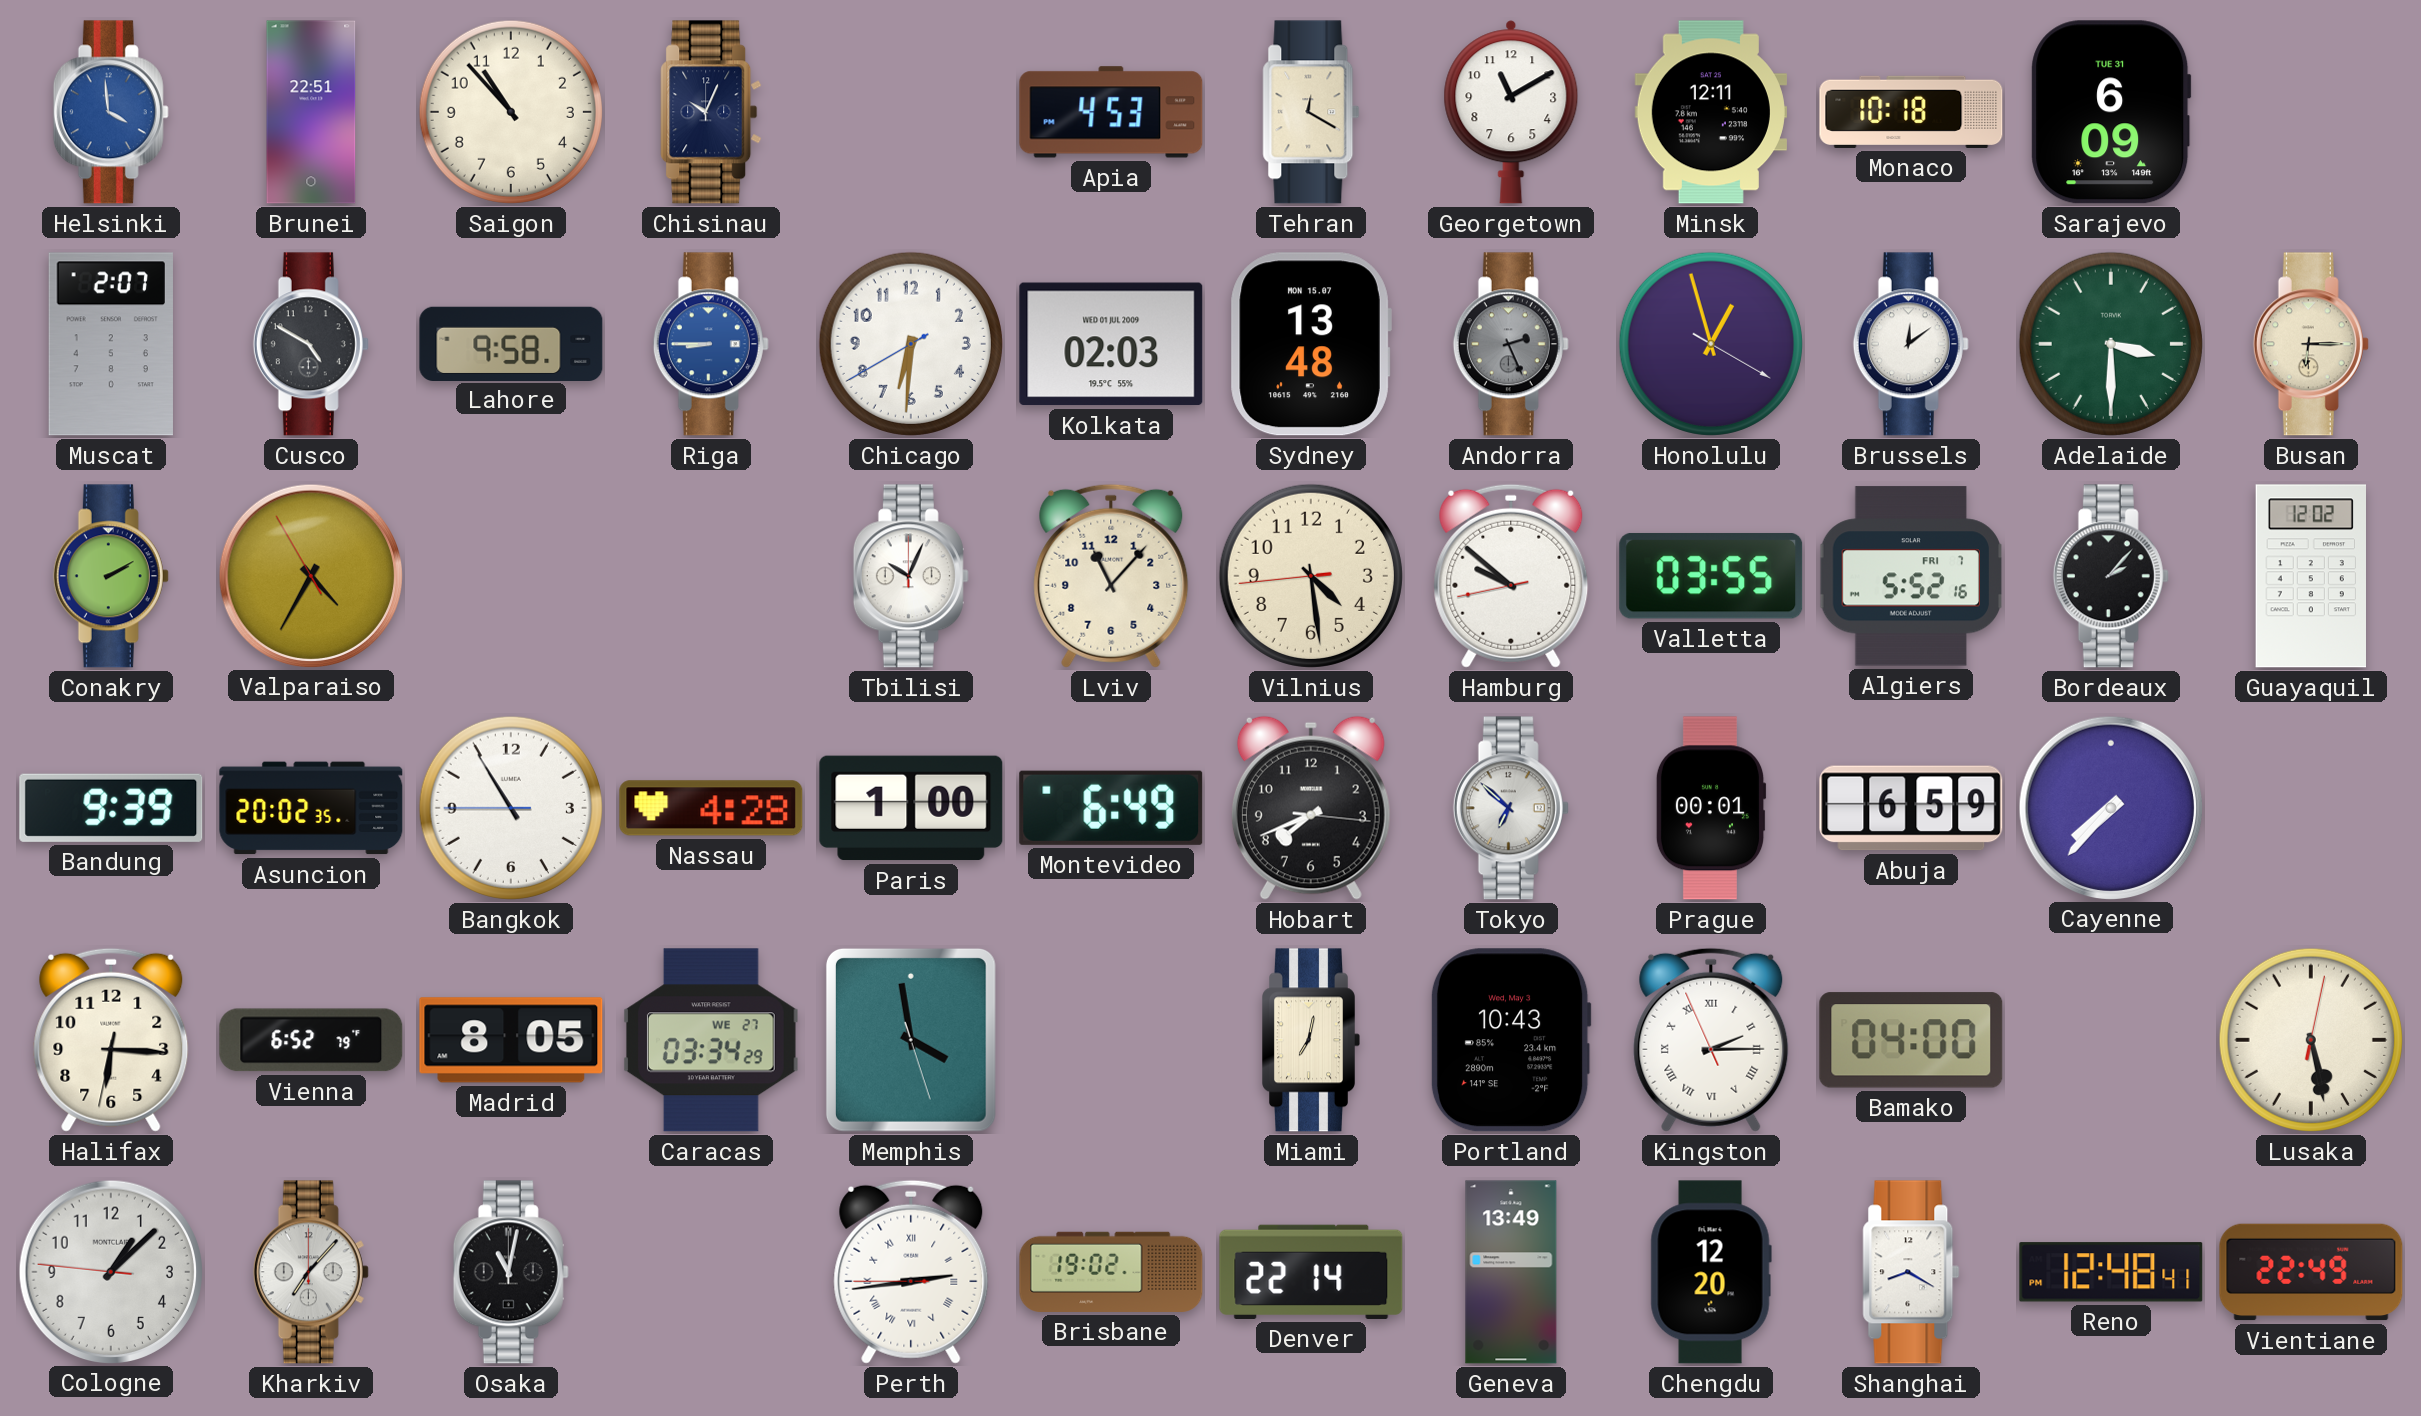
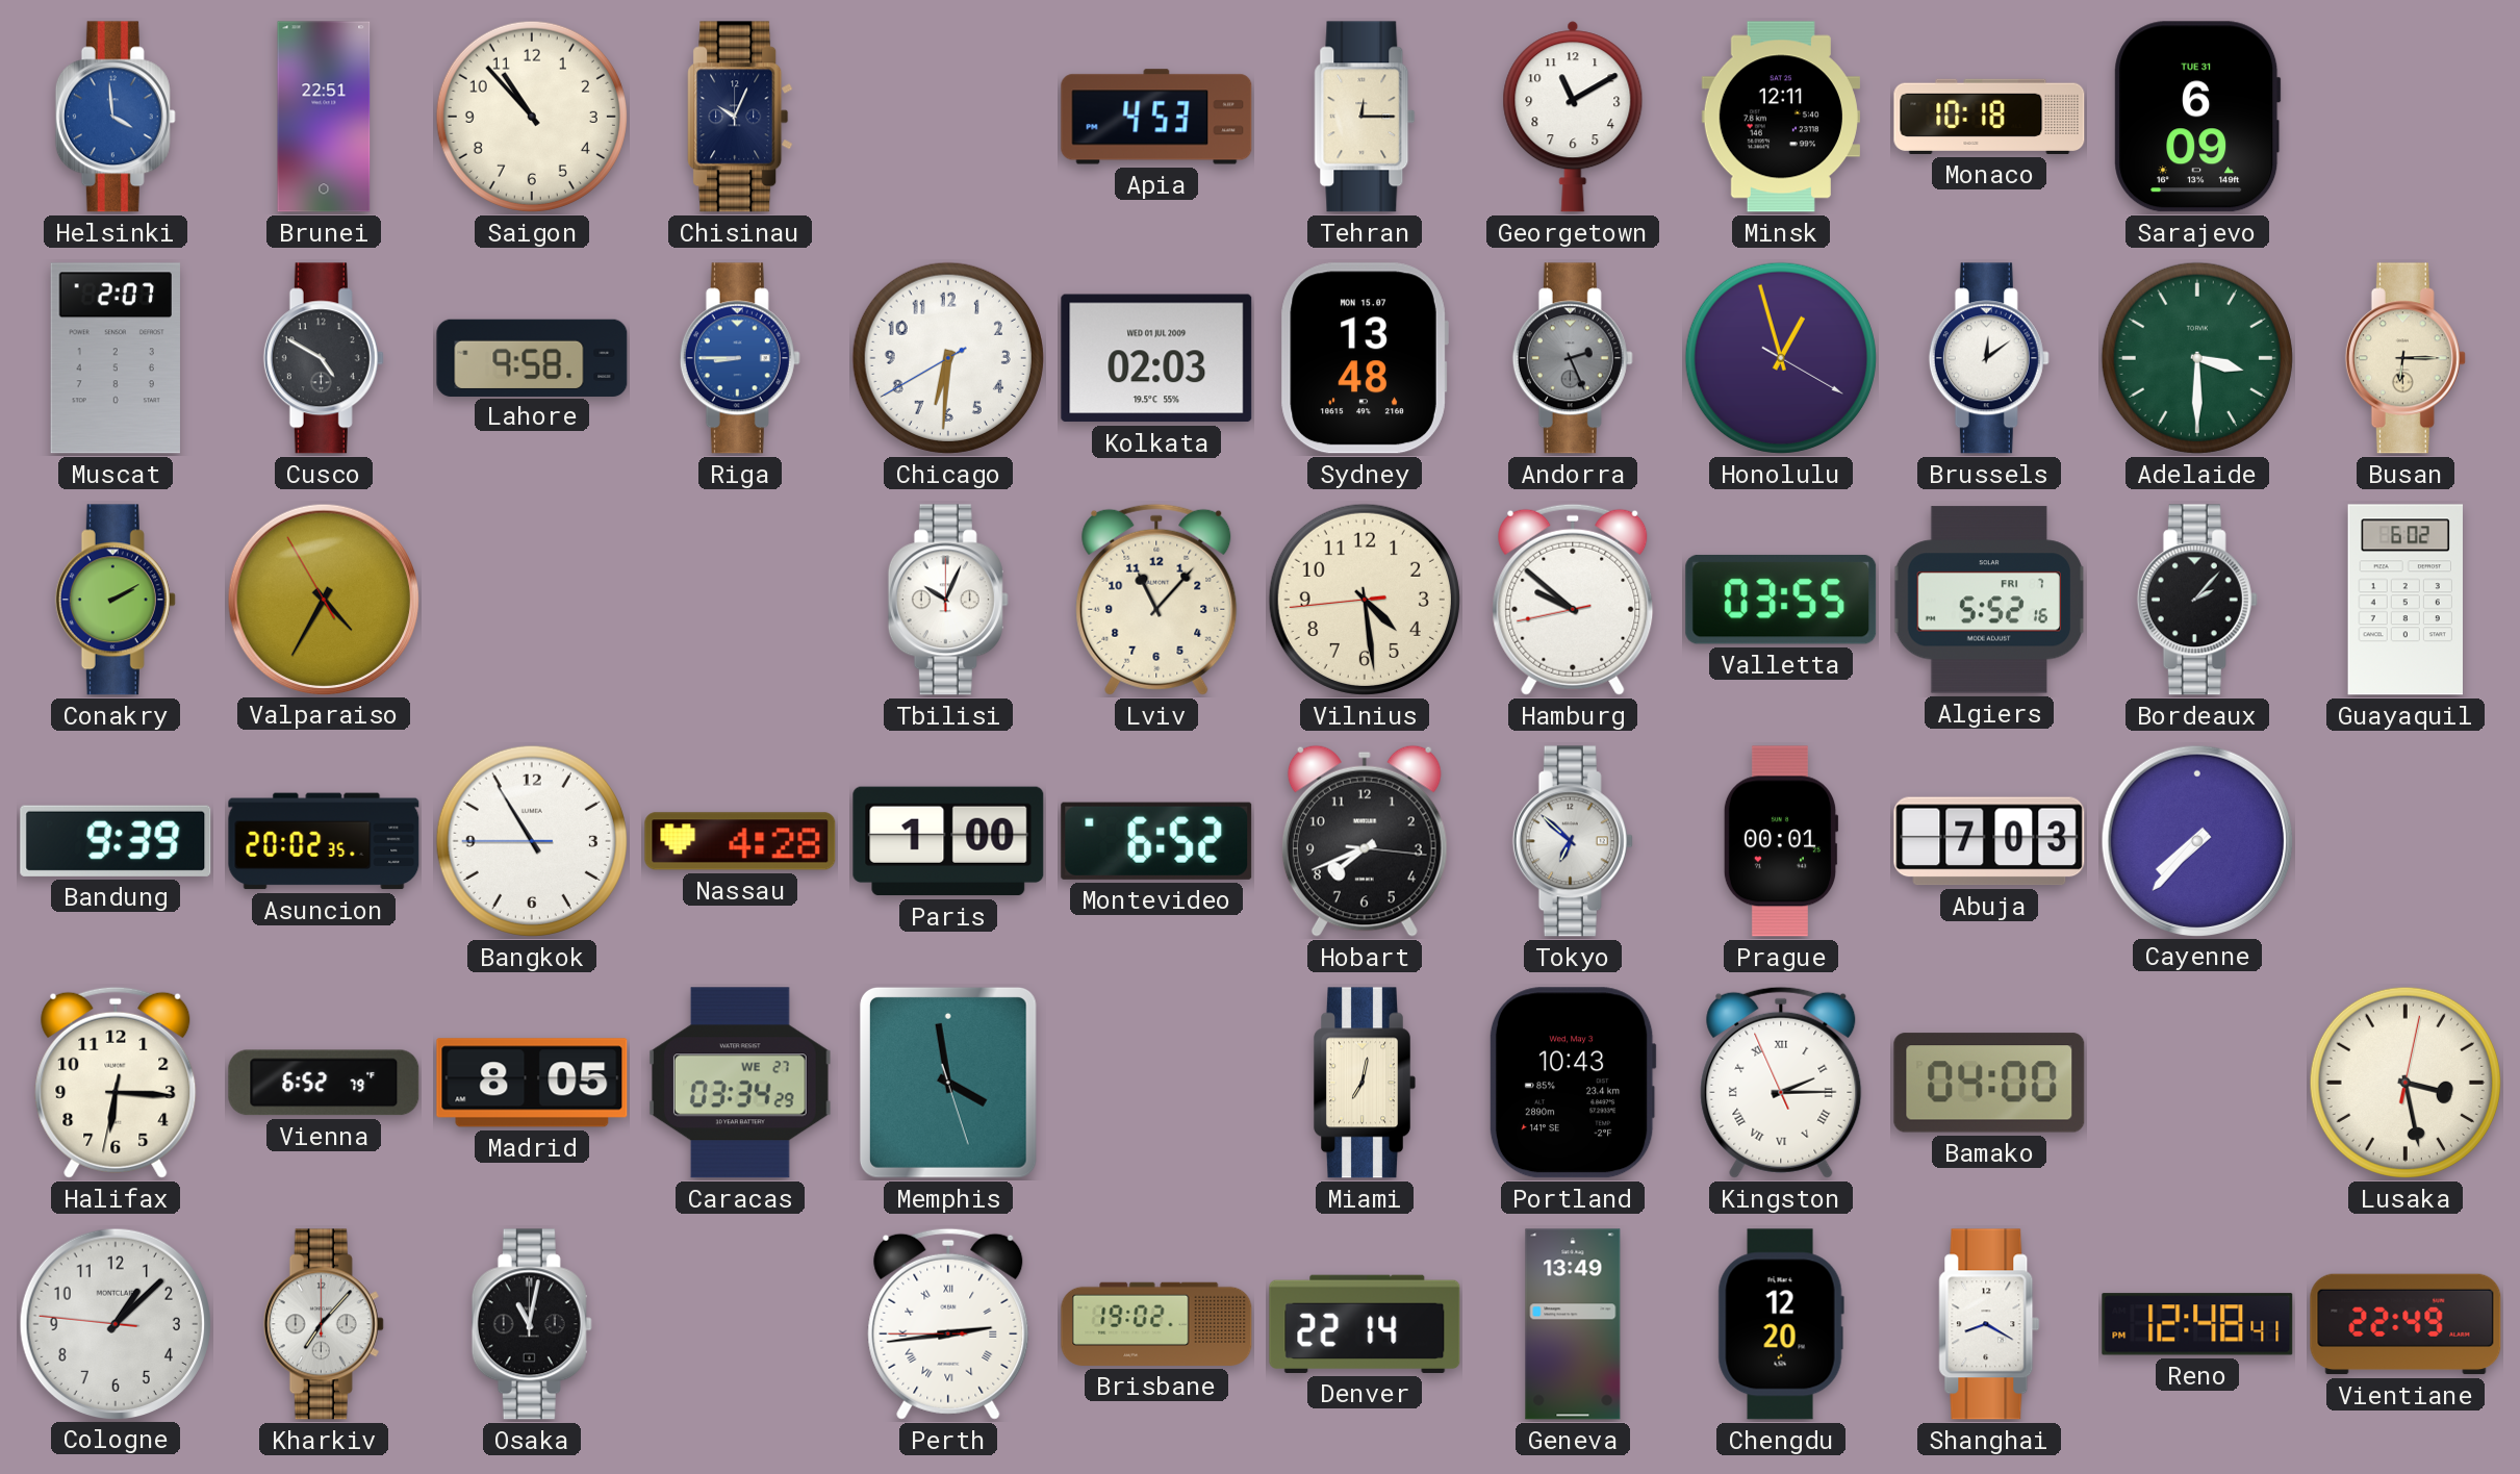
Tehran: 12:20 -> 12:15 (1365, 117)
Guayaquil: 12:02 -> 6:02 (2404, 600)
Montevideo: 6:49 -> 6:52 (1156, 841)
Abuja: 6:59 -> 7:03 (1989, 841)
Lusaka: 5:28 -> 3:28 (2406, 1083)
